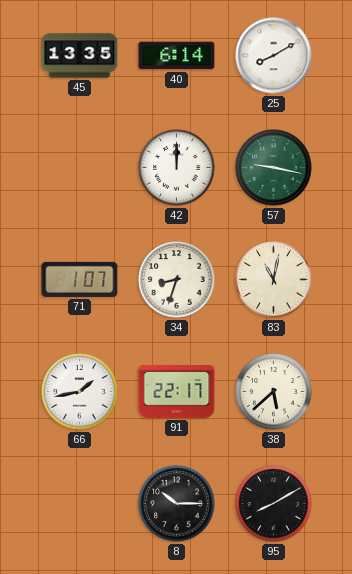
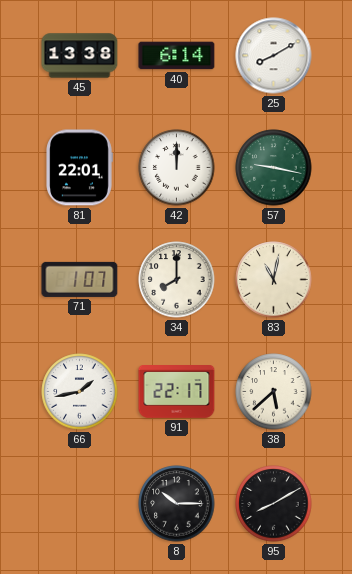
45: 13:35 -> 13:38 (80, 56)
81: none -> 22:01 (79, 168)
34: 8:33 -> 8:00 (177, 280)
